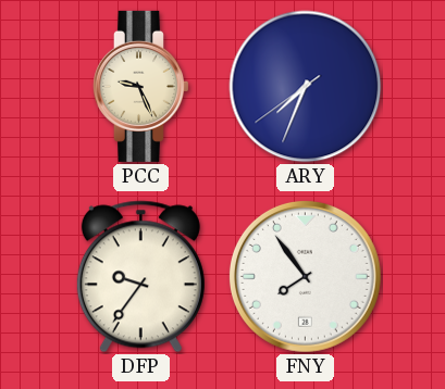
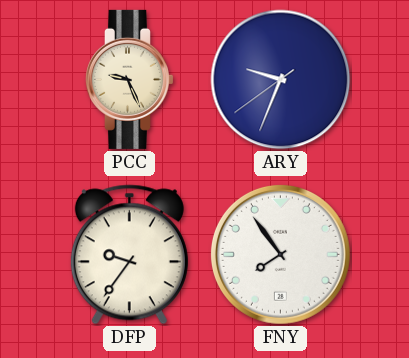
ARY: 7:33 -> 9:33 (281, 80)
